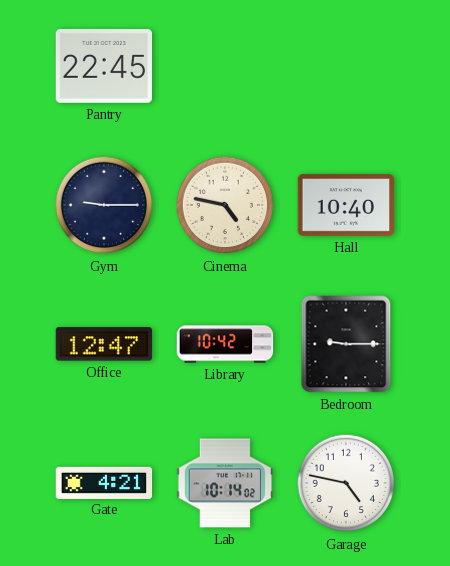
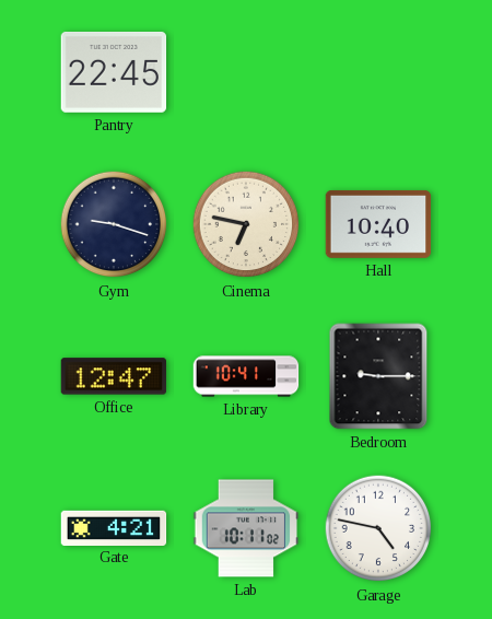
Gym: 9:15 -> 9:18 (114, 224)
Cinema: 4:47 -> 6:47 (246, 224)
Library: 10:42 -> 10:41 (246, 376)
Lab: 10:14 -> 10:11 (246, 528)
